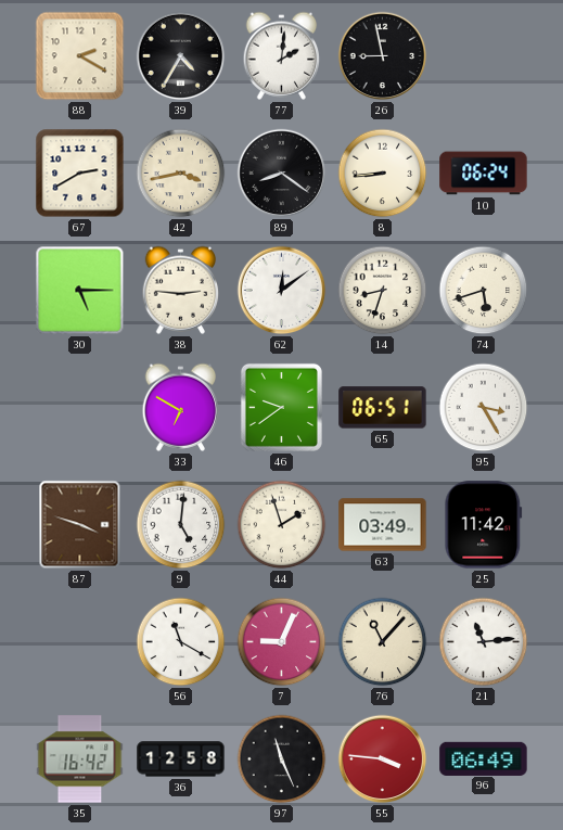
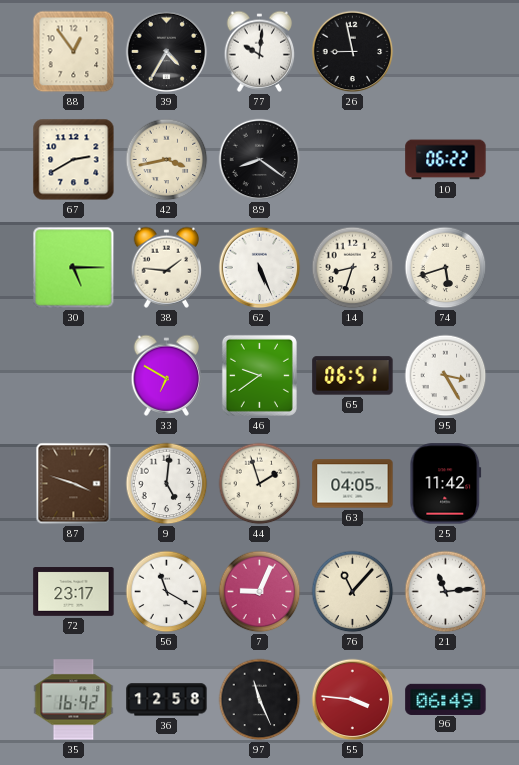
88: 2:20 -> 12:54 (74, 52)
77: 2:01 -> 10:01 (260, 51)
8: 8:44 -> none (383, 174)
10: 06:24 -> 06:22 (446, 160)
38: 2:46 -> 1:46 (167, 267)
62: 12:09 -> 5:26 (260, 268)
63: 03:49 -> 04:05 (353, 484)
72: none -> 23:17 (74, 592)
